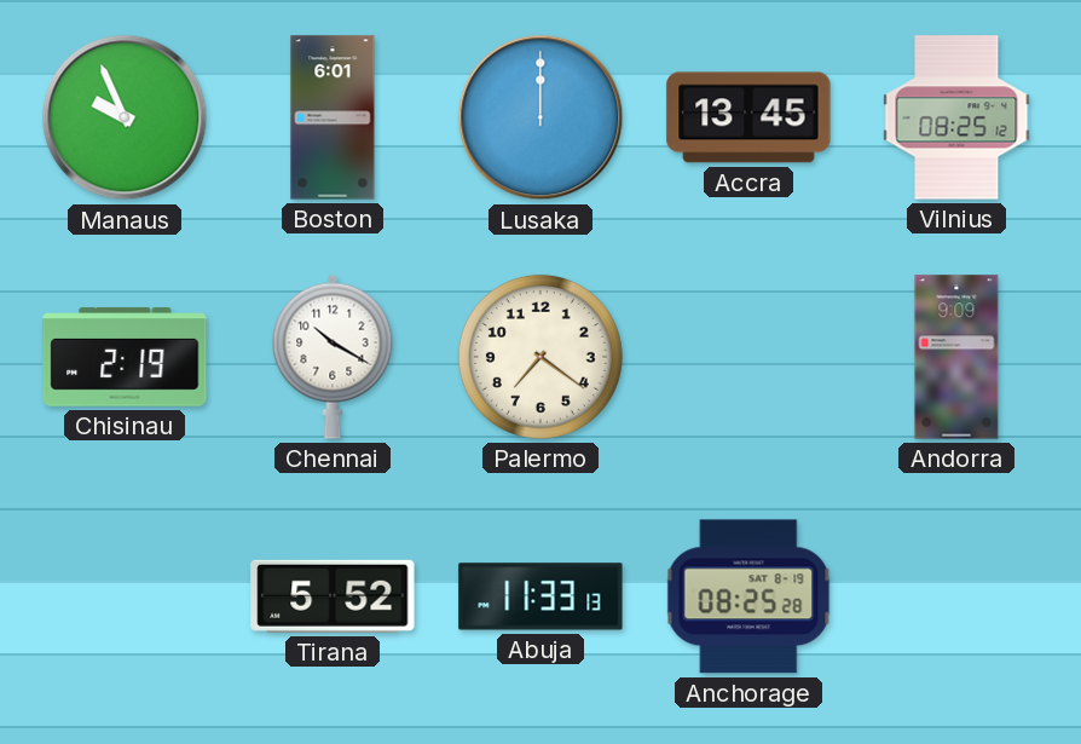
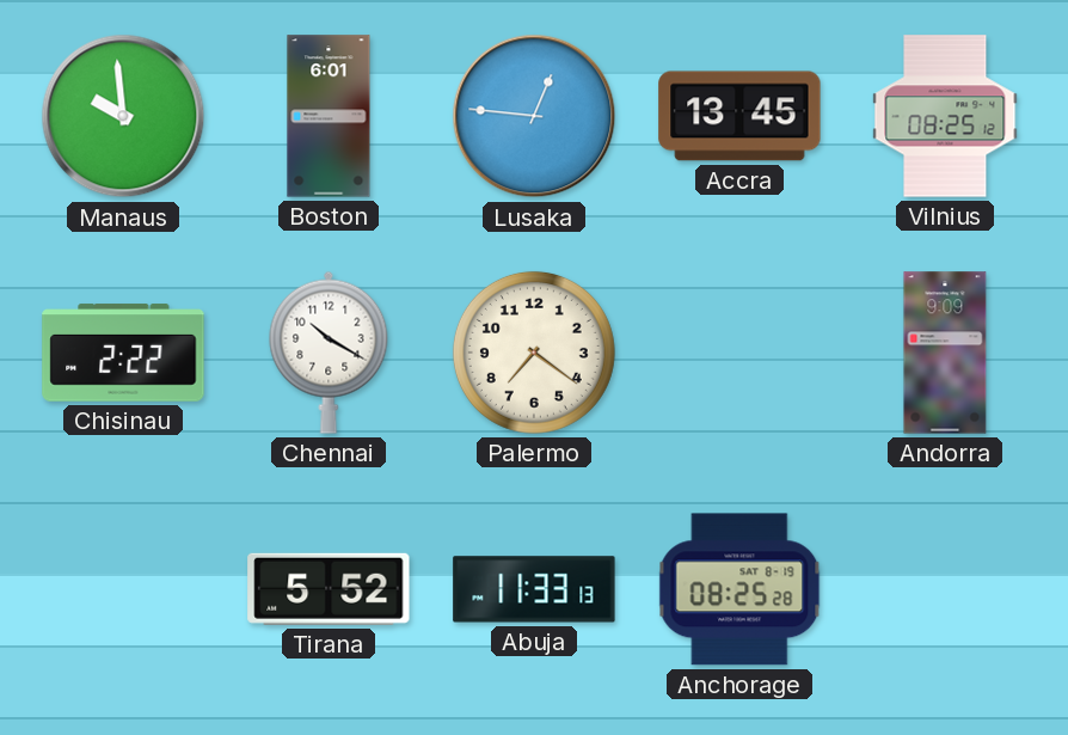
Manaus: 9:56 -> 9:59 (123, 116)
Lusaka: 12:00 -> 12:46 (534, 116)
Chisinau: 2:19 -> 2:22 (123, 353)
